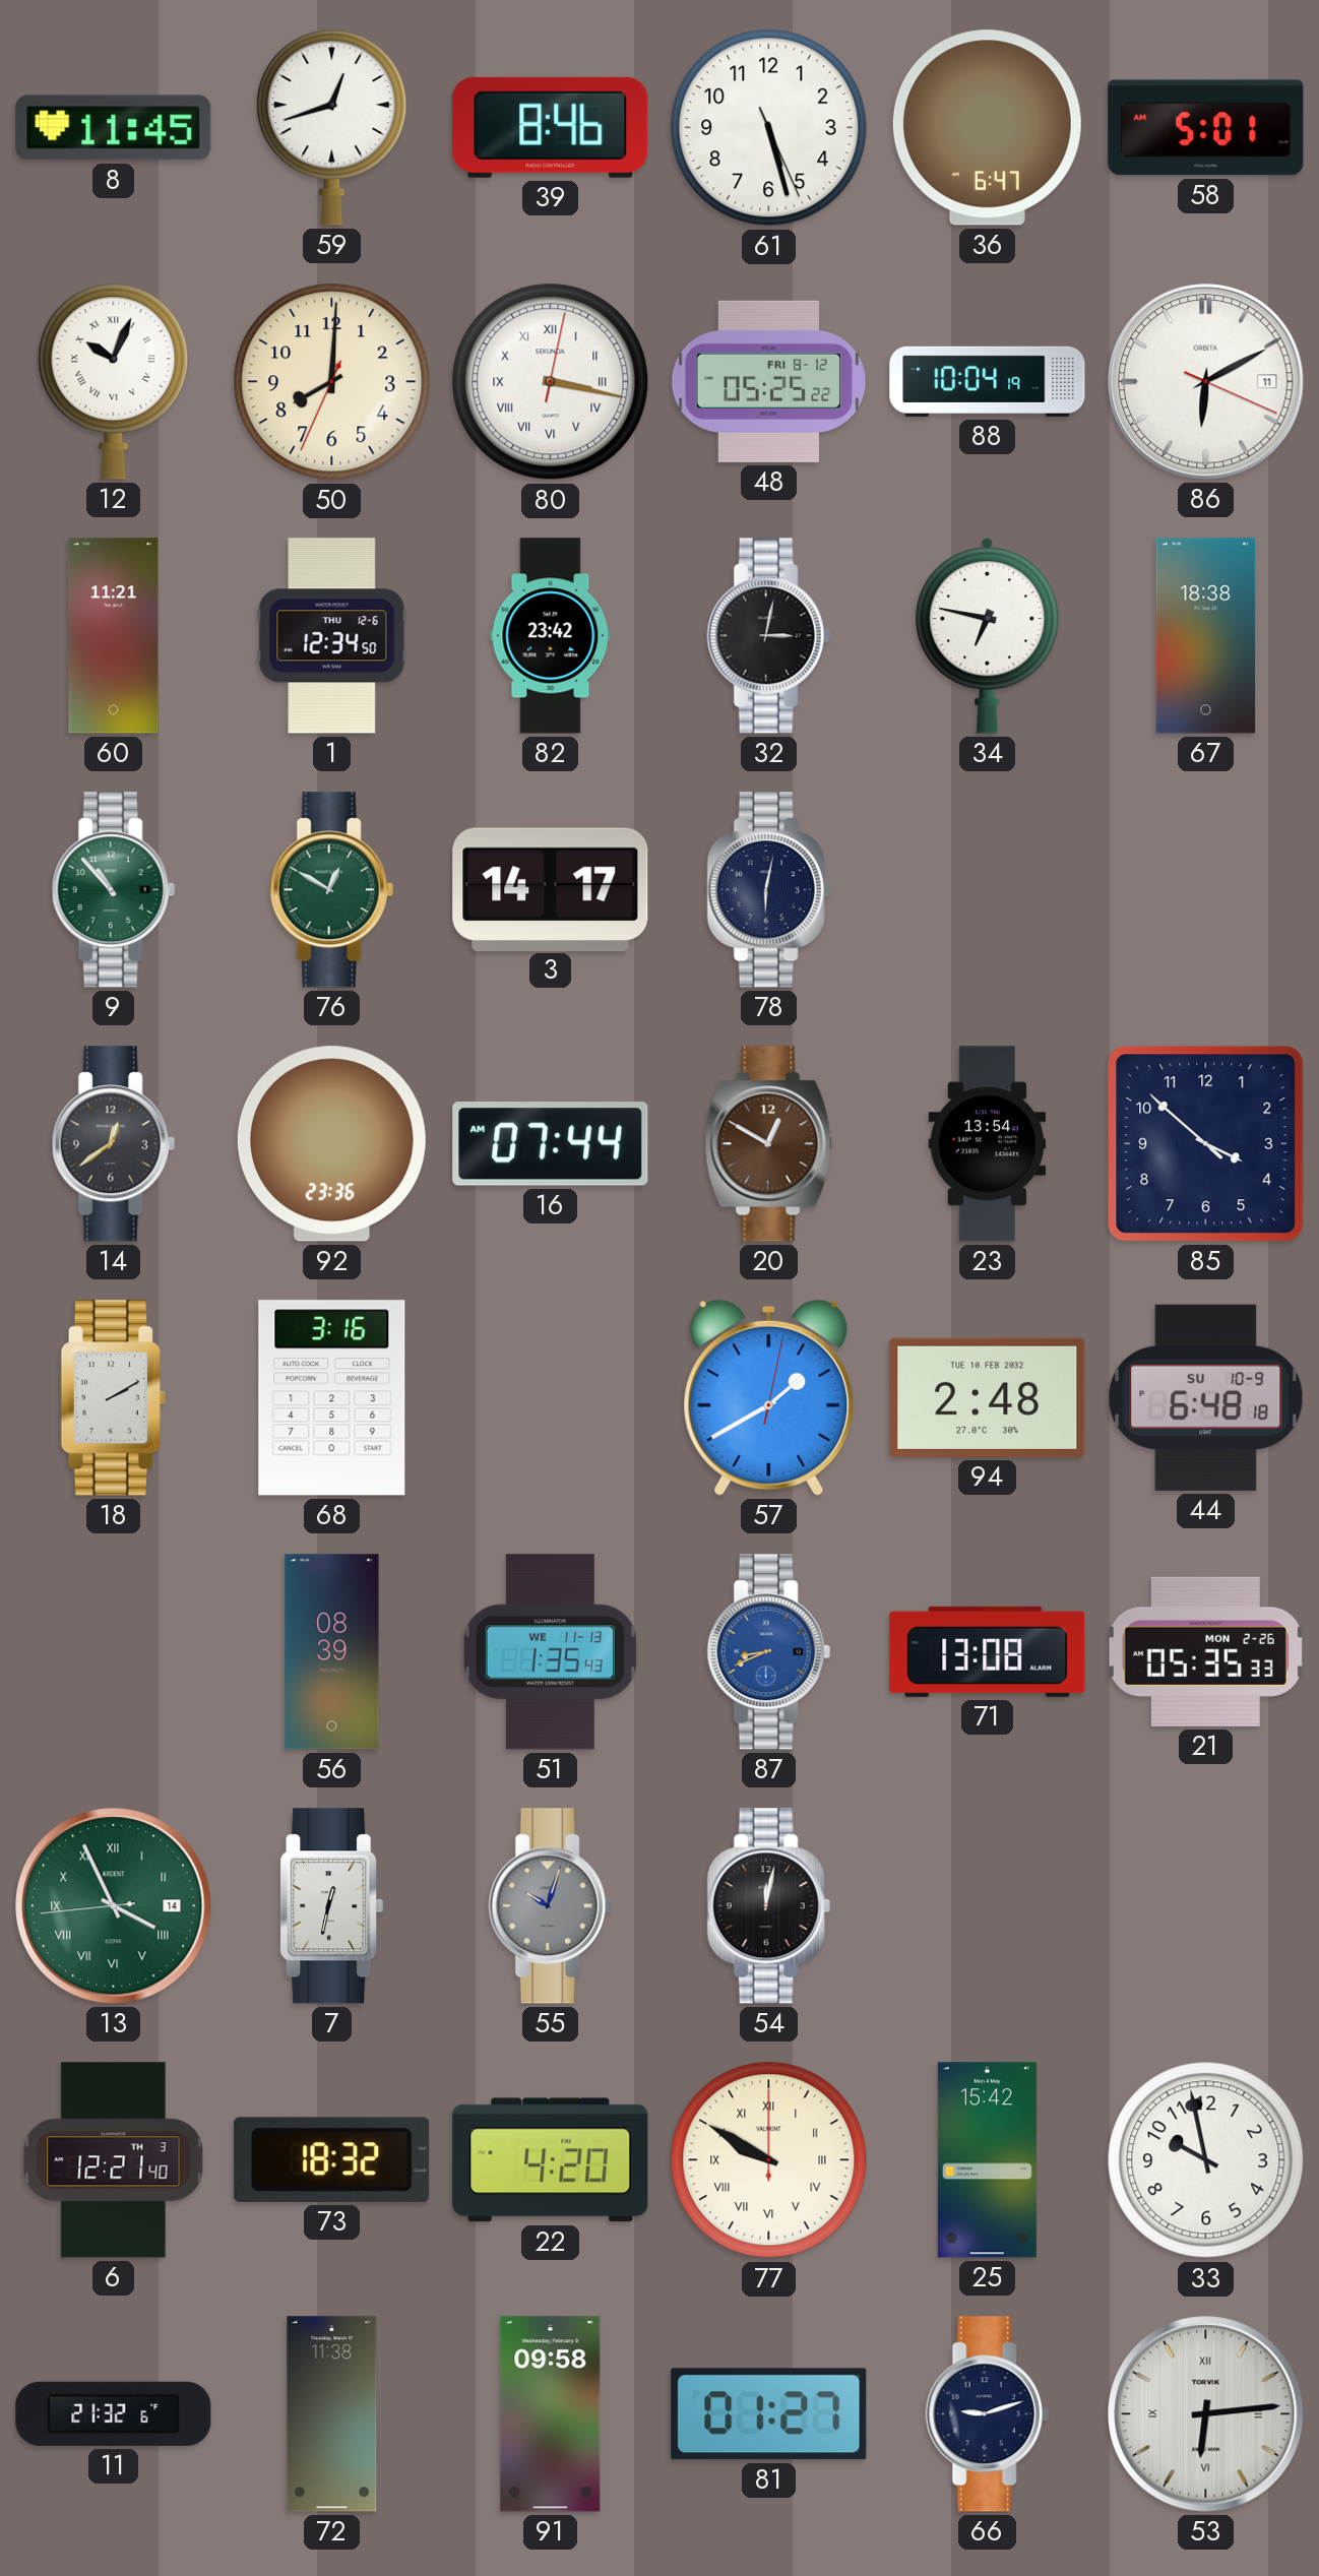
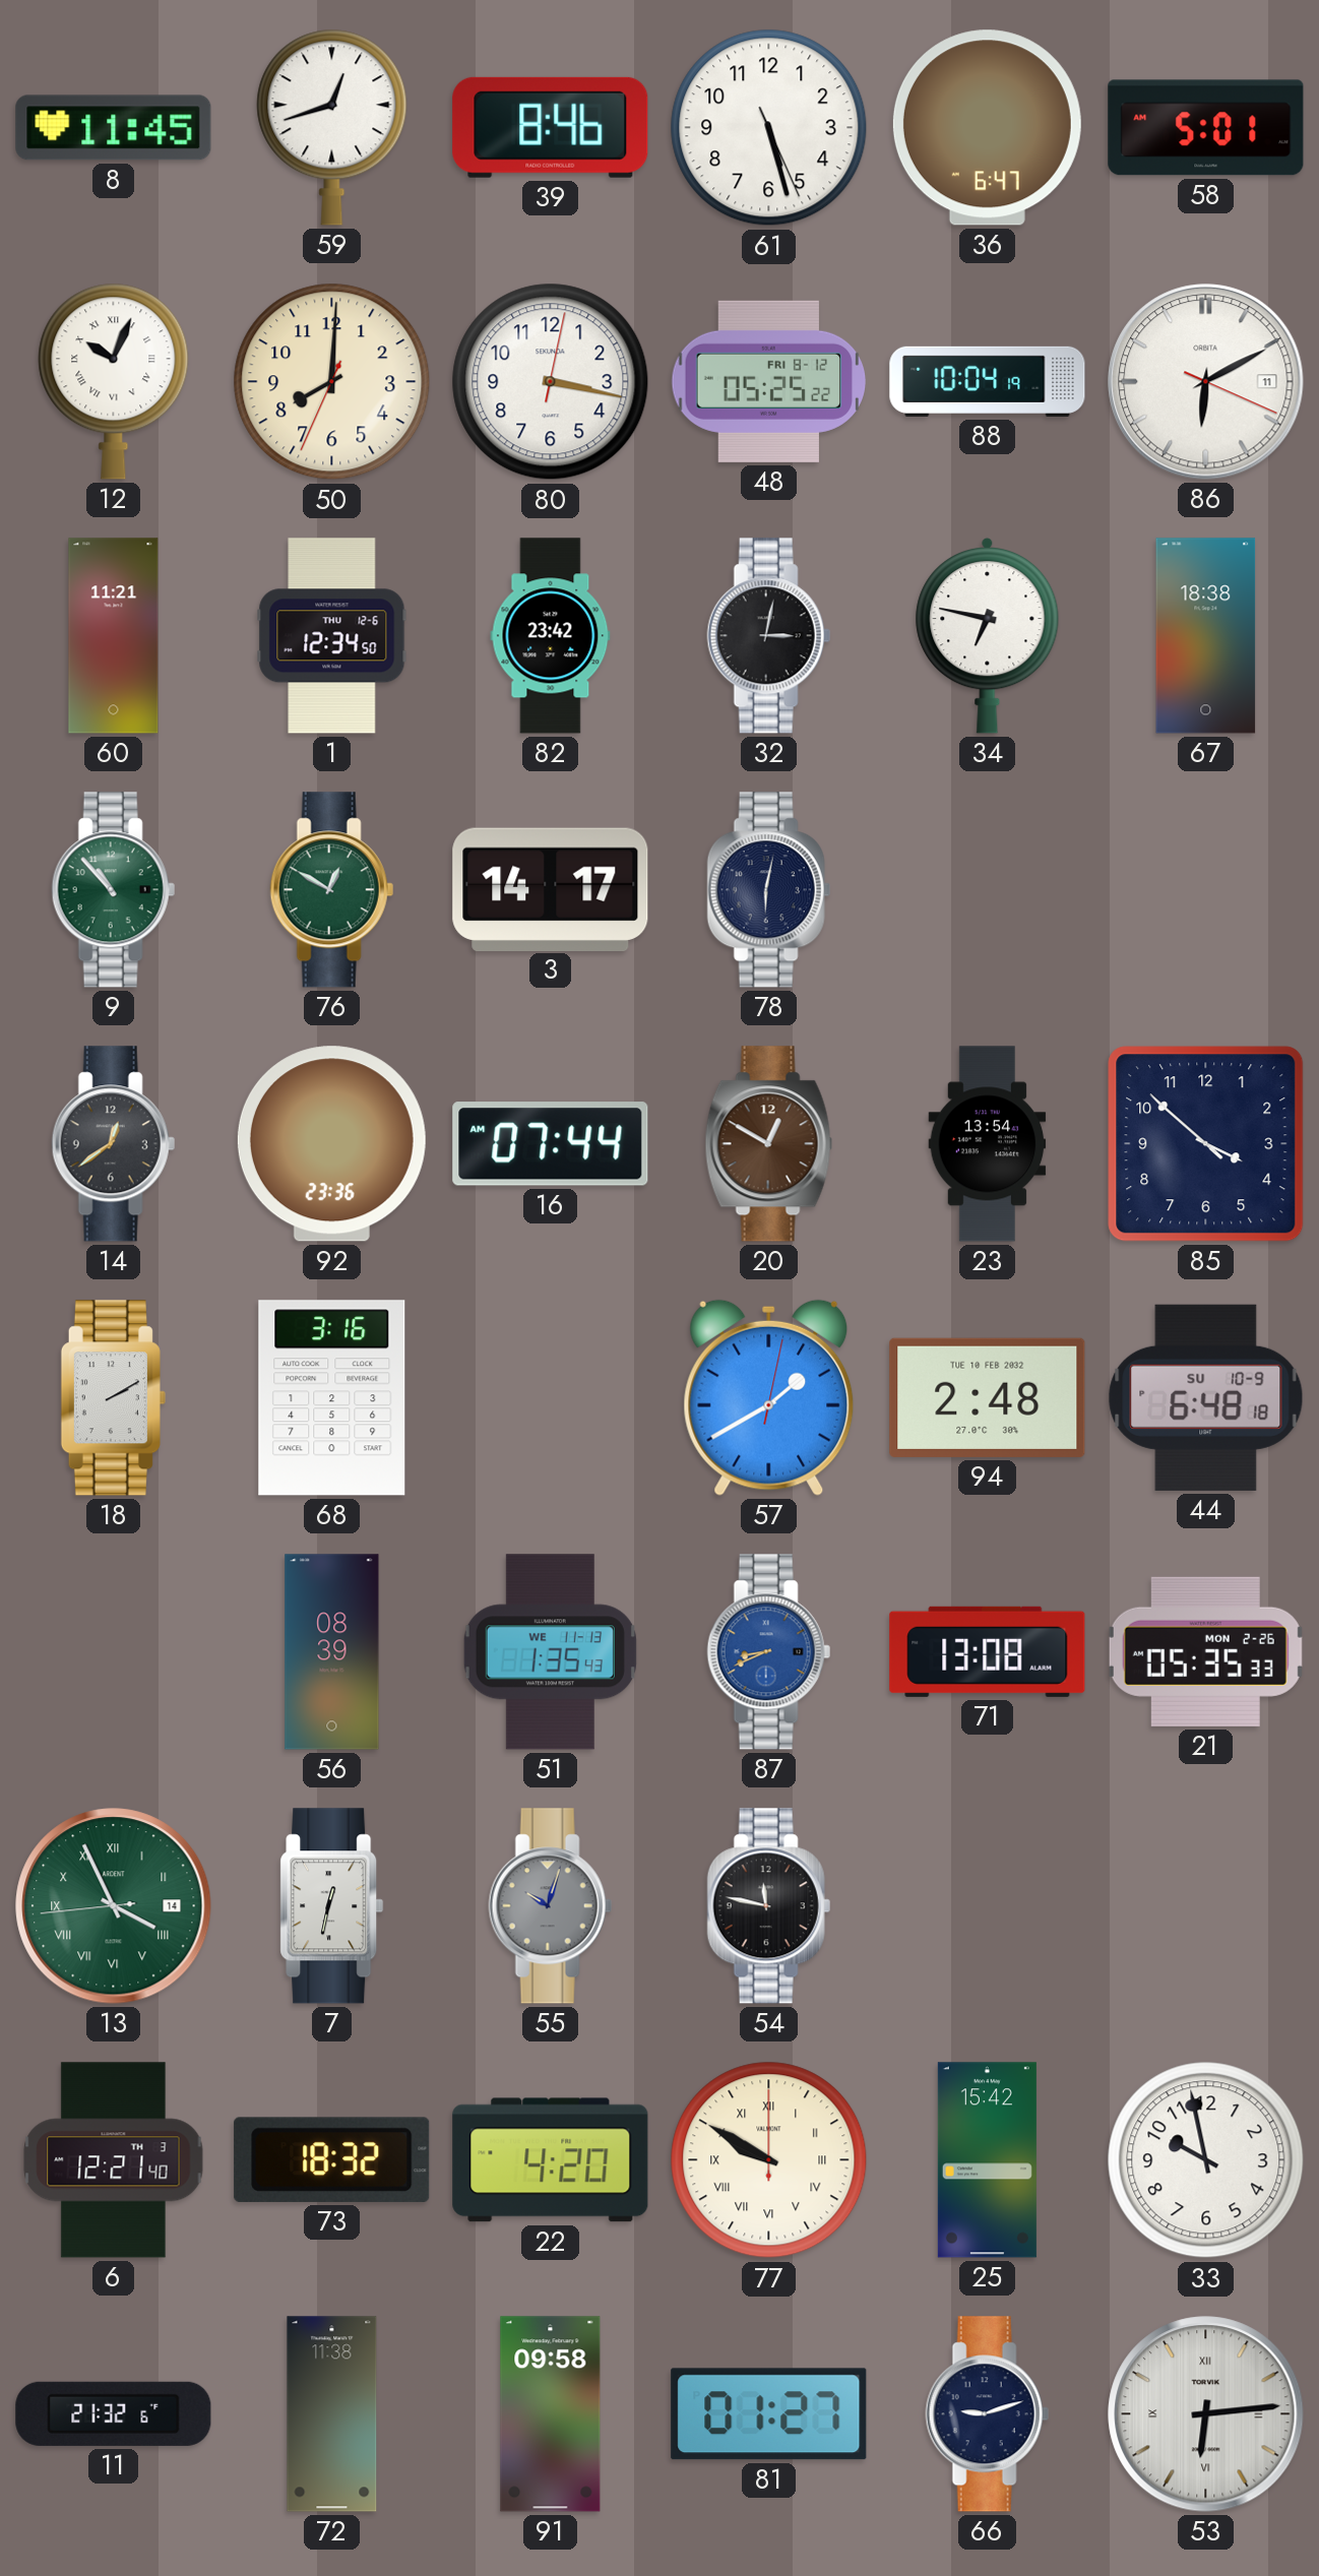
80 numerals: Roman -> Arabic (551, 382)
54: 12:02 -> 11:47 (768, 1906)
